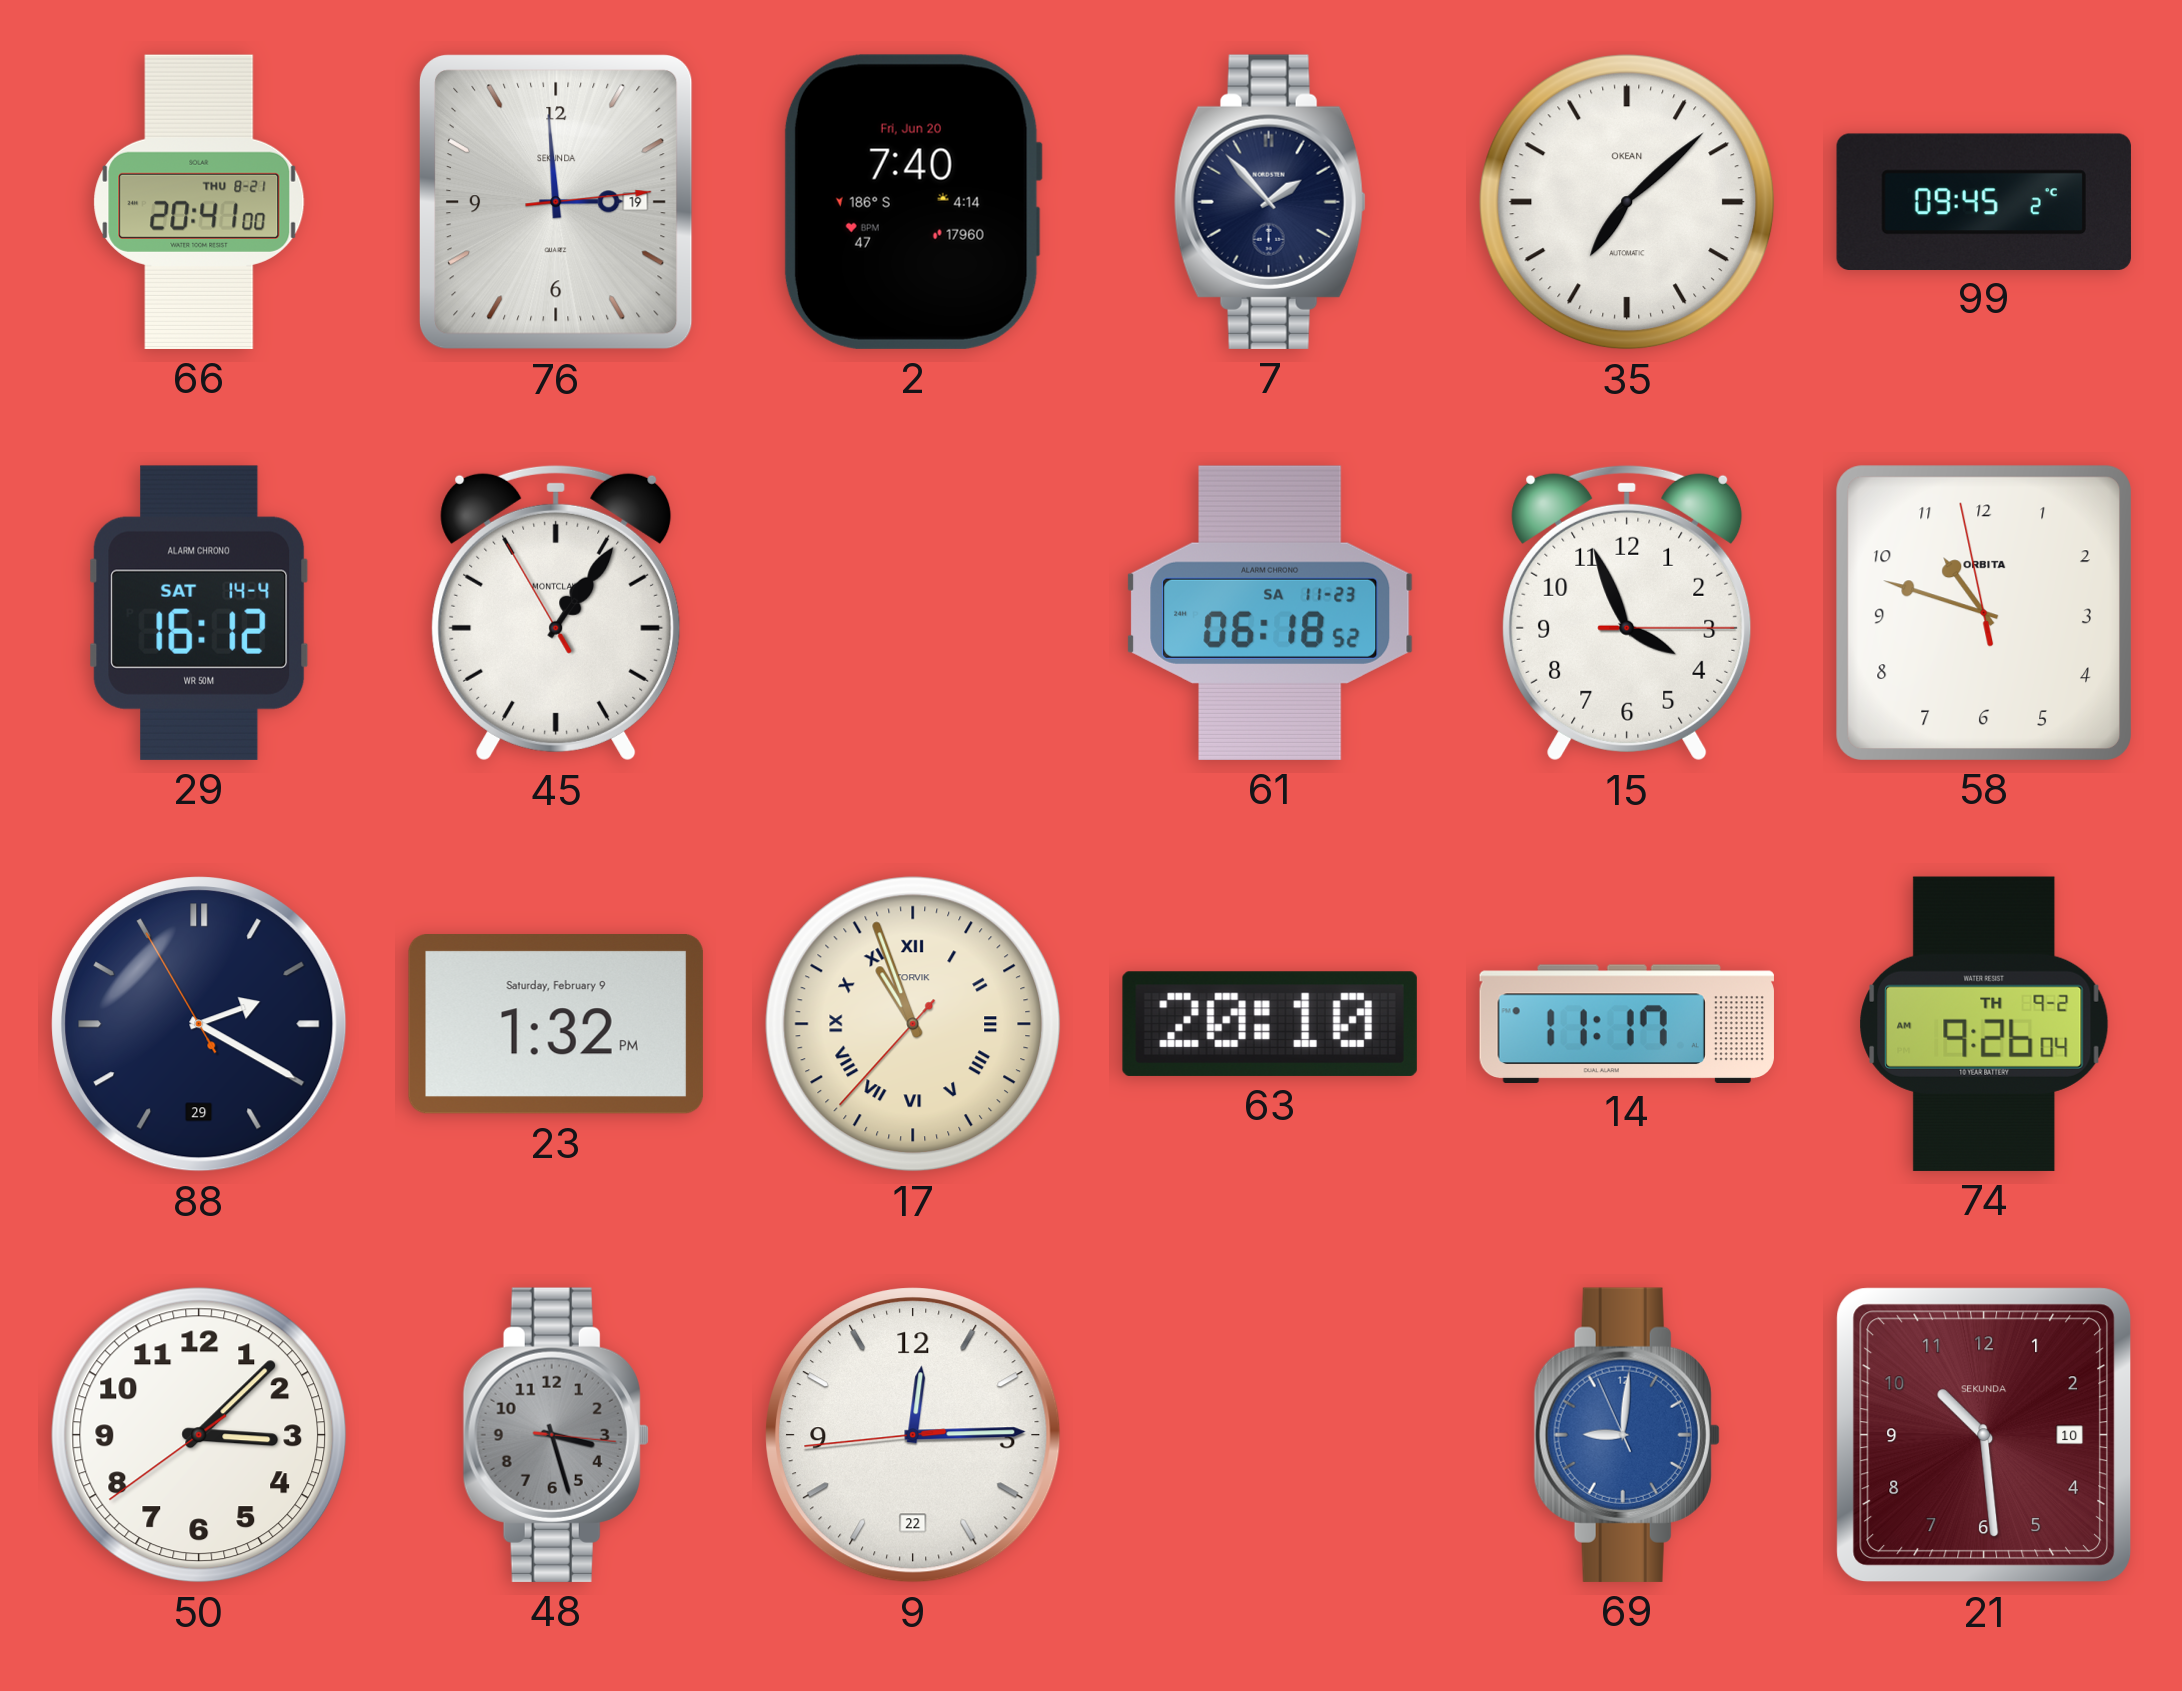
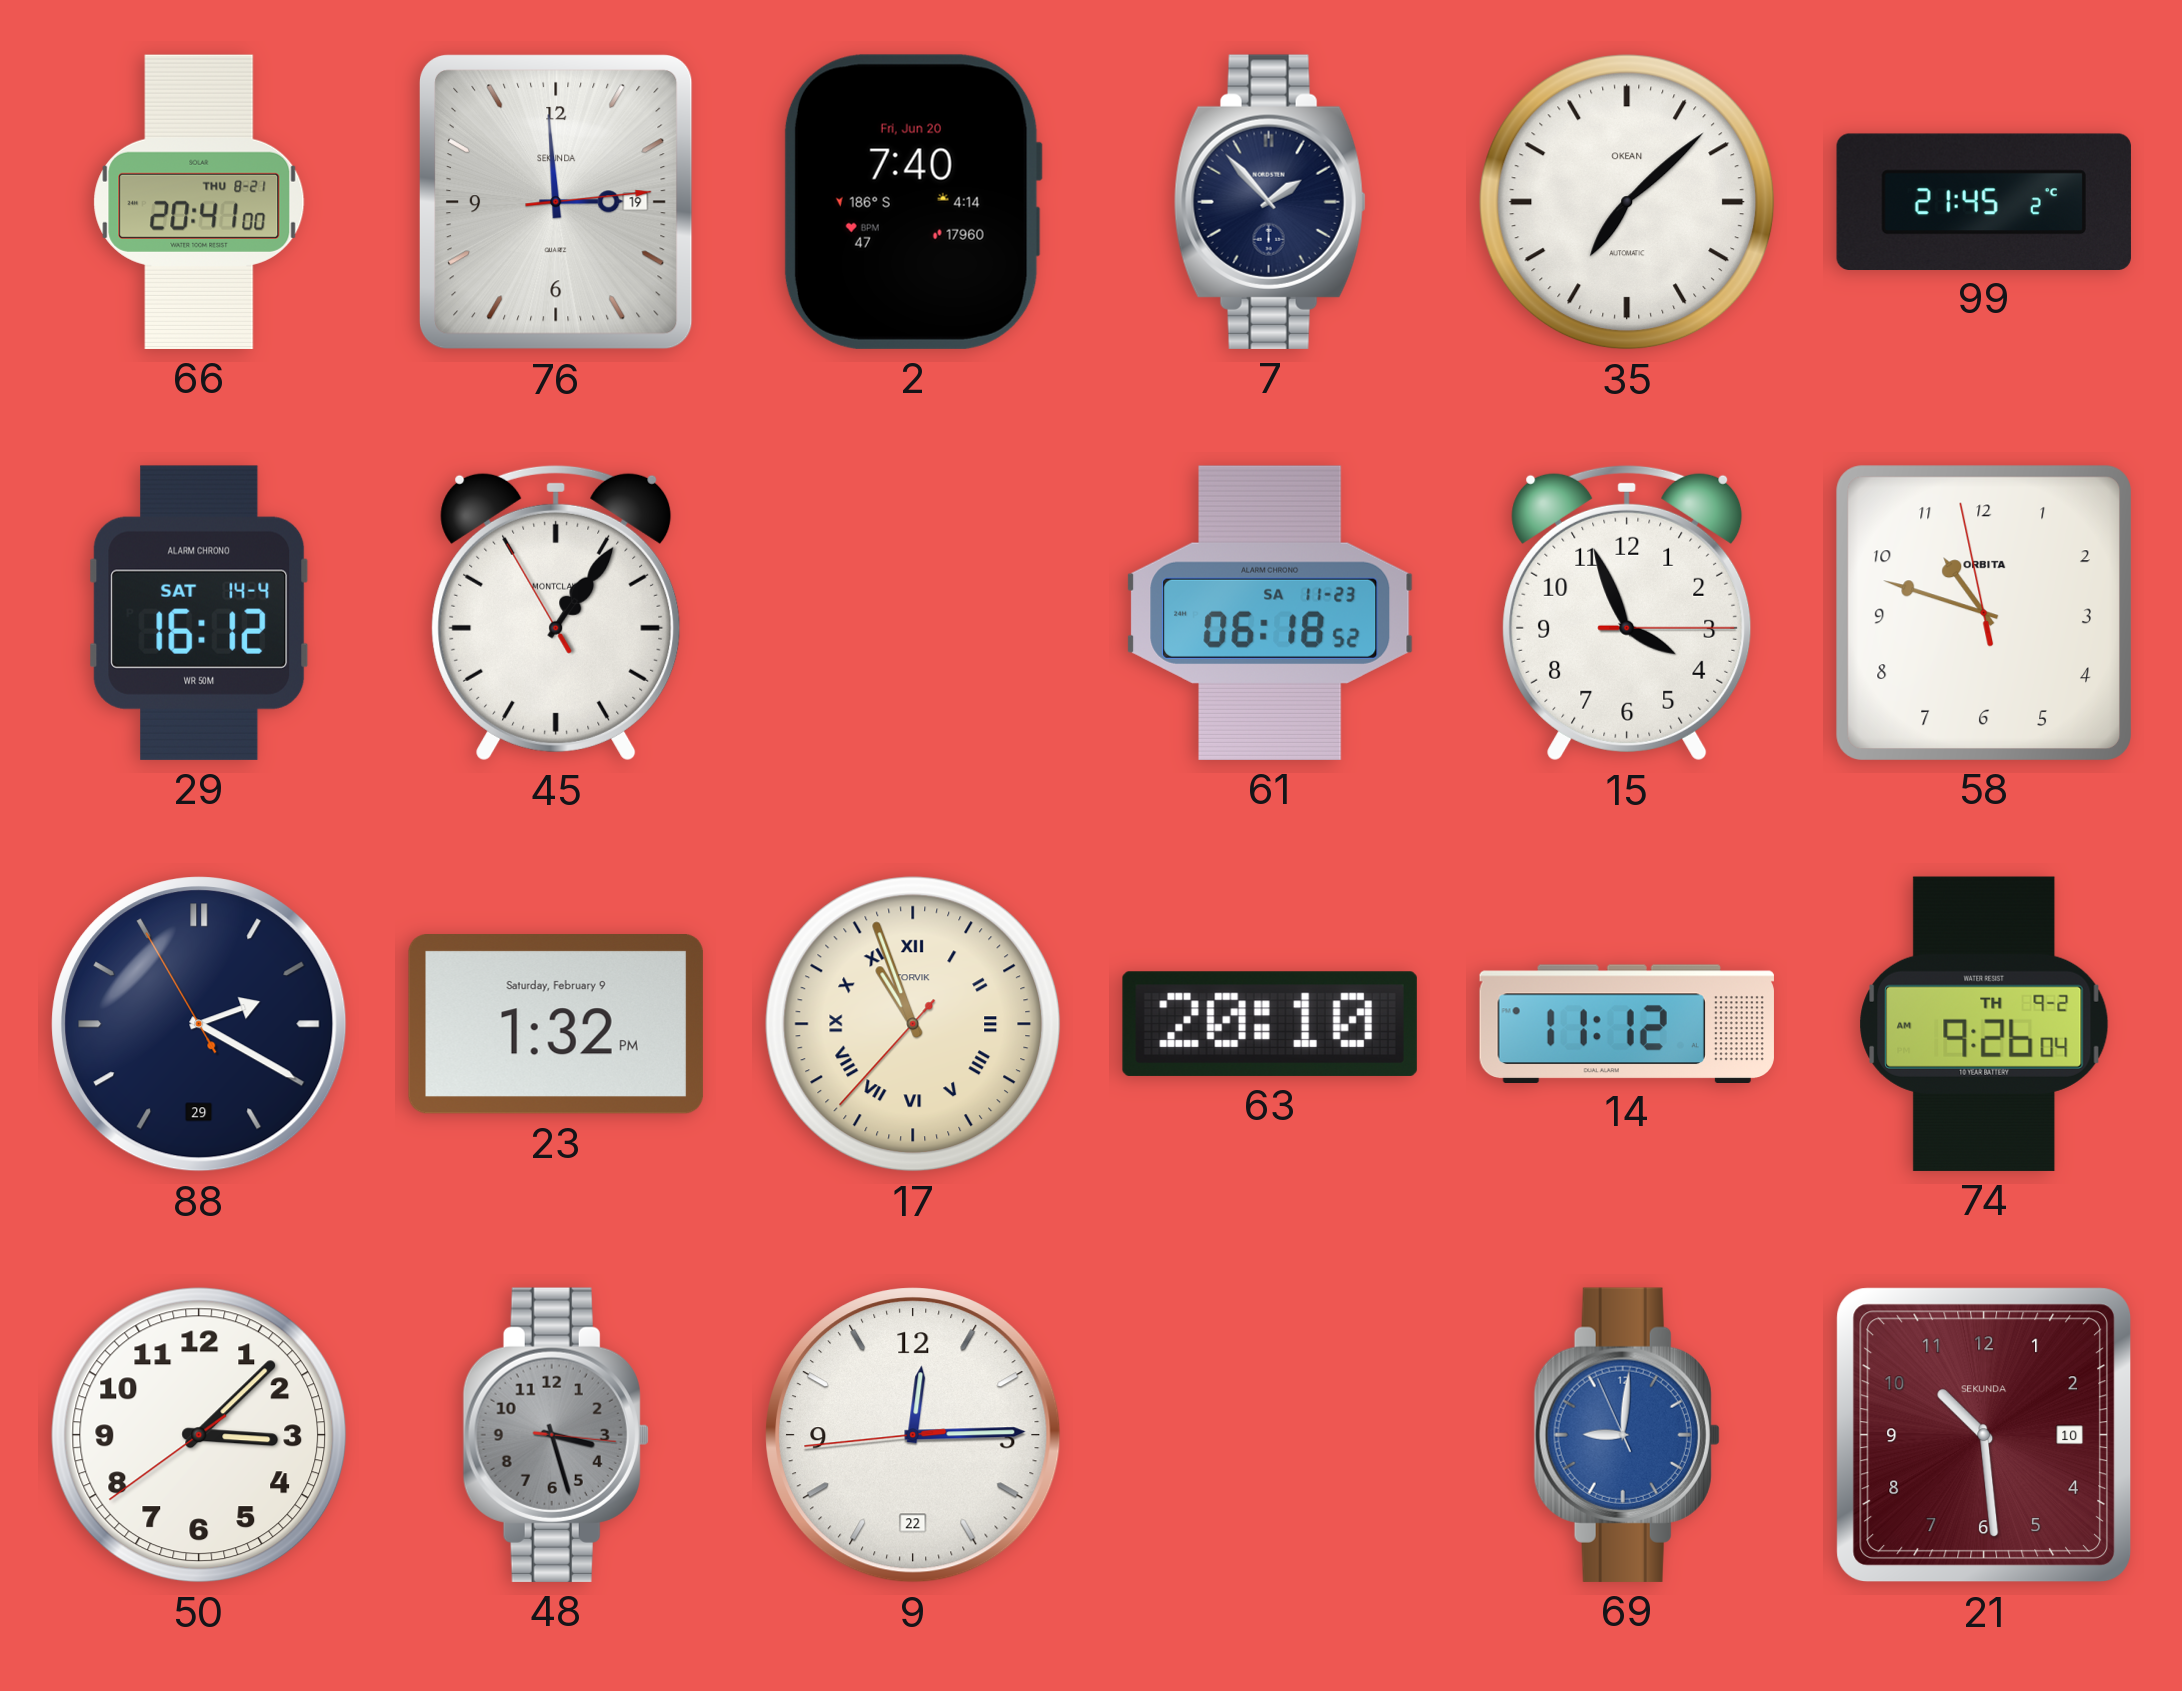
99: 09:45 -> 21:45 (1984, 201)
14: 11:17 -> 11:12 (1627, 1023)
